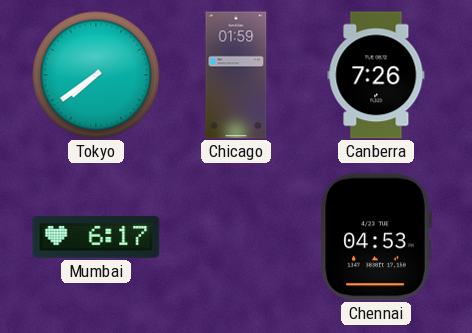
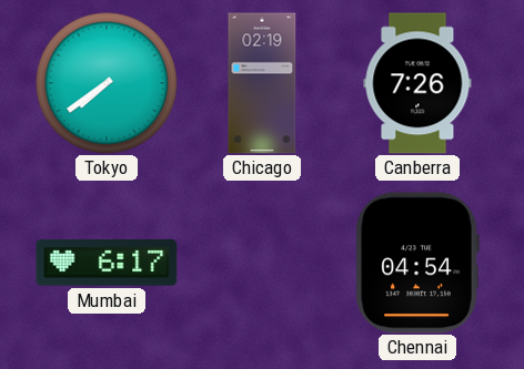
Chicago: 01:59 -> 02:19 (262, 83)
Chennai: 04:53 -> 04:54 (417, 263)
